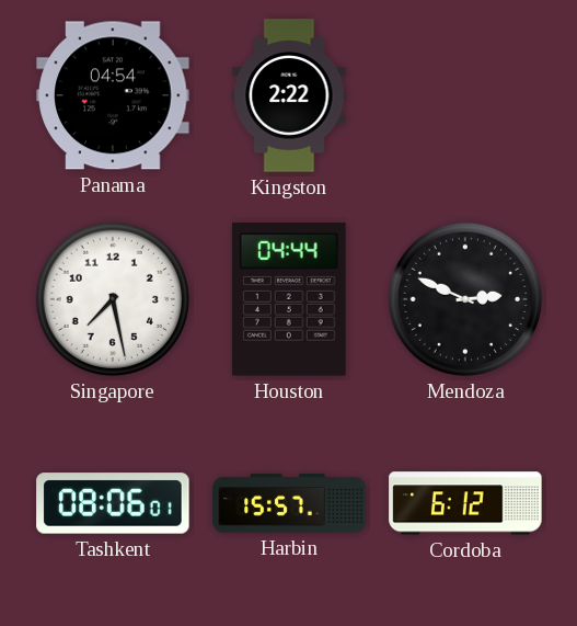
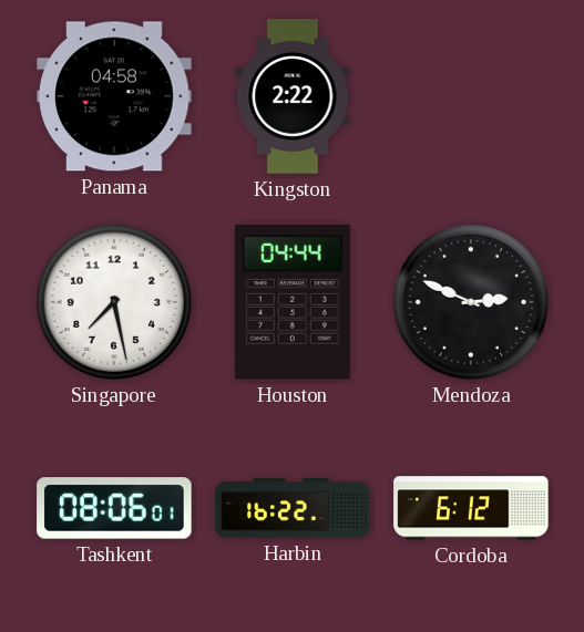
Panama: 04:54 -> 04:58 (114, 96)
Harbin: 15:57 -> 16:22 (293, 508)
